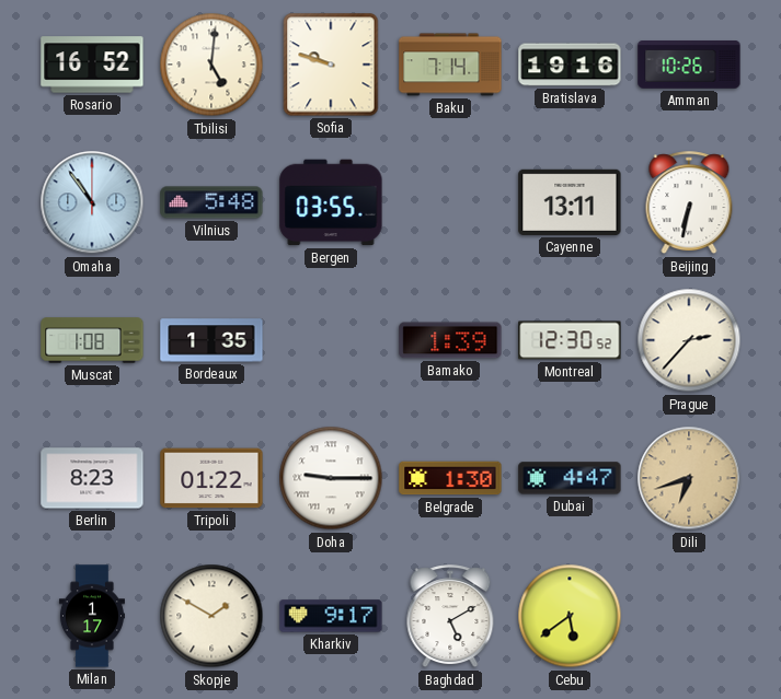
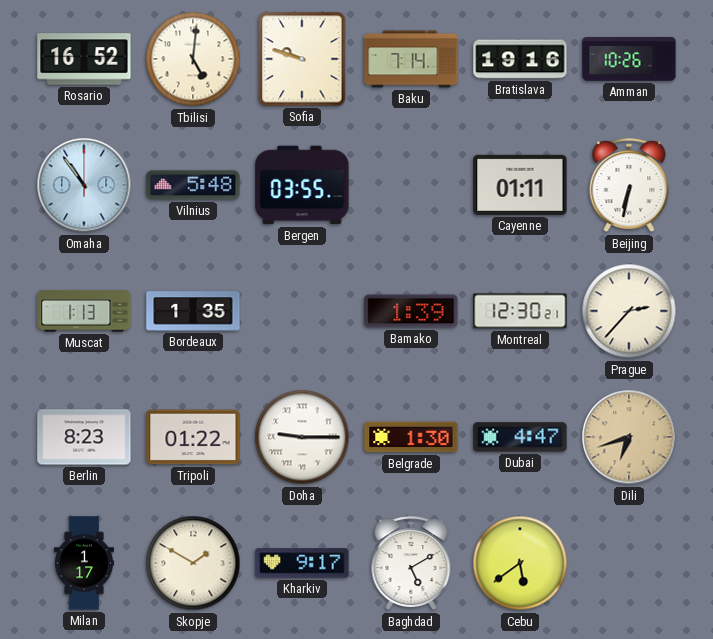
Cayenne: 13:11 -> 01:11 (520, 185)
Muscat: 1:08 -> 1:13 (84, 311)
Montreal: 12:30:52 -> 12:30:21 (520, 311)
